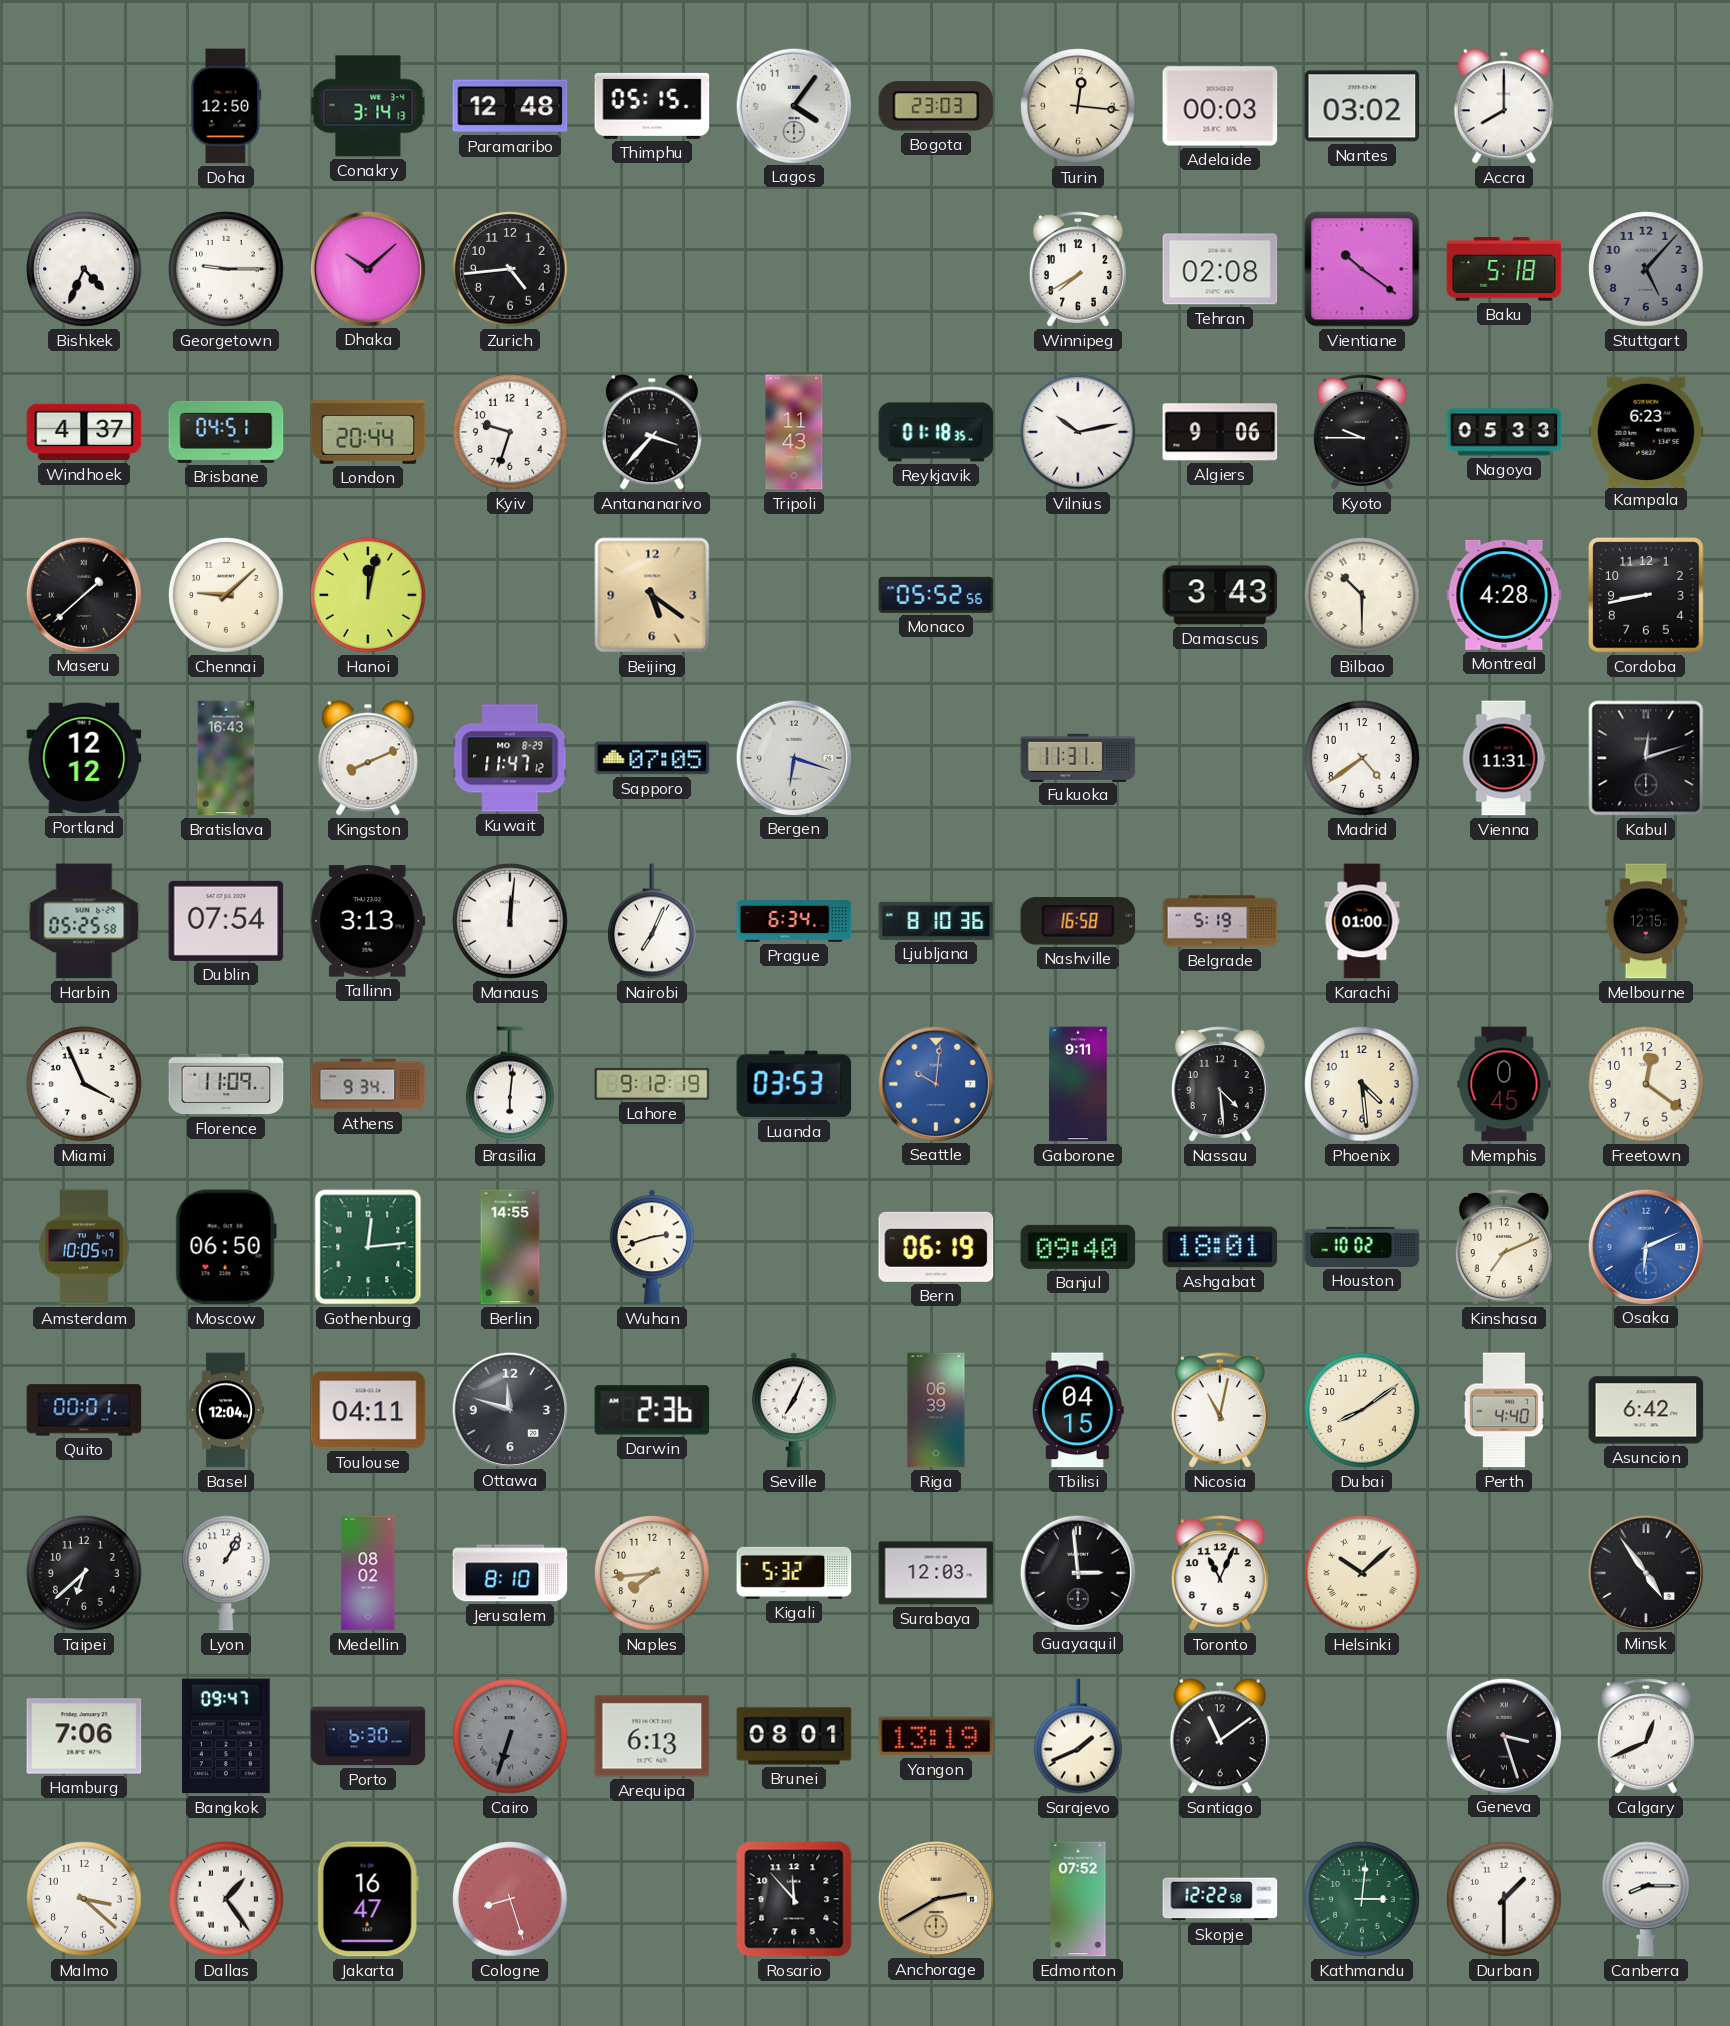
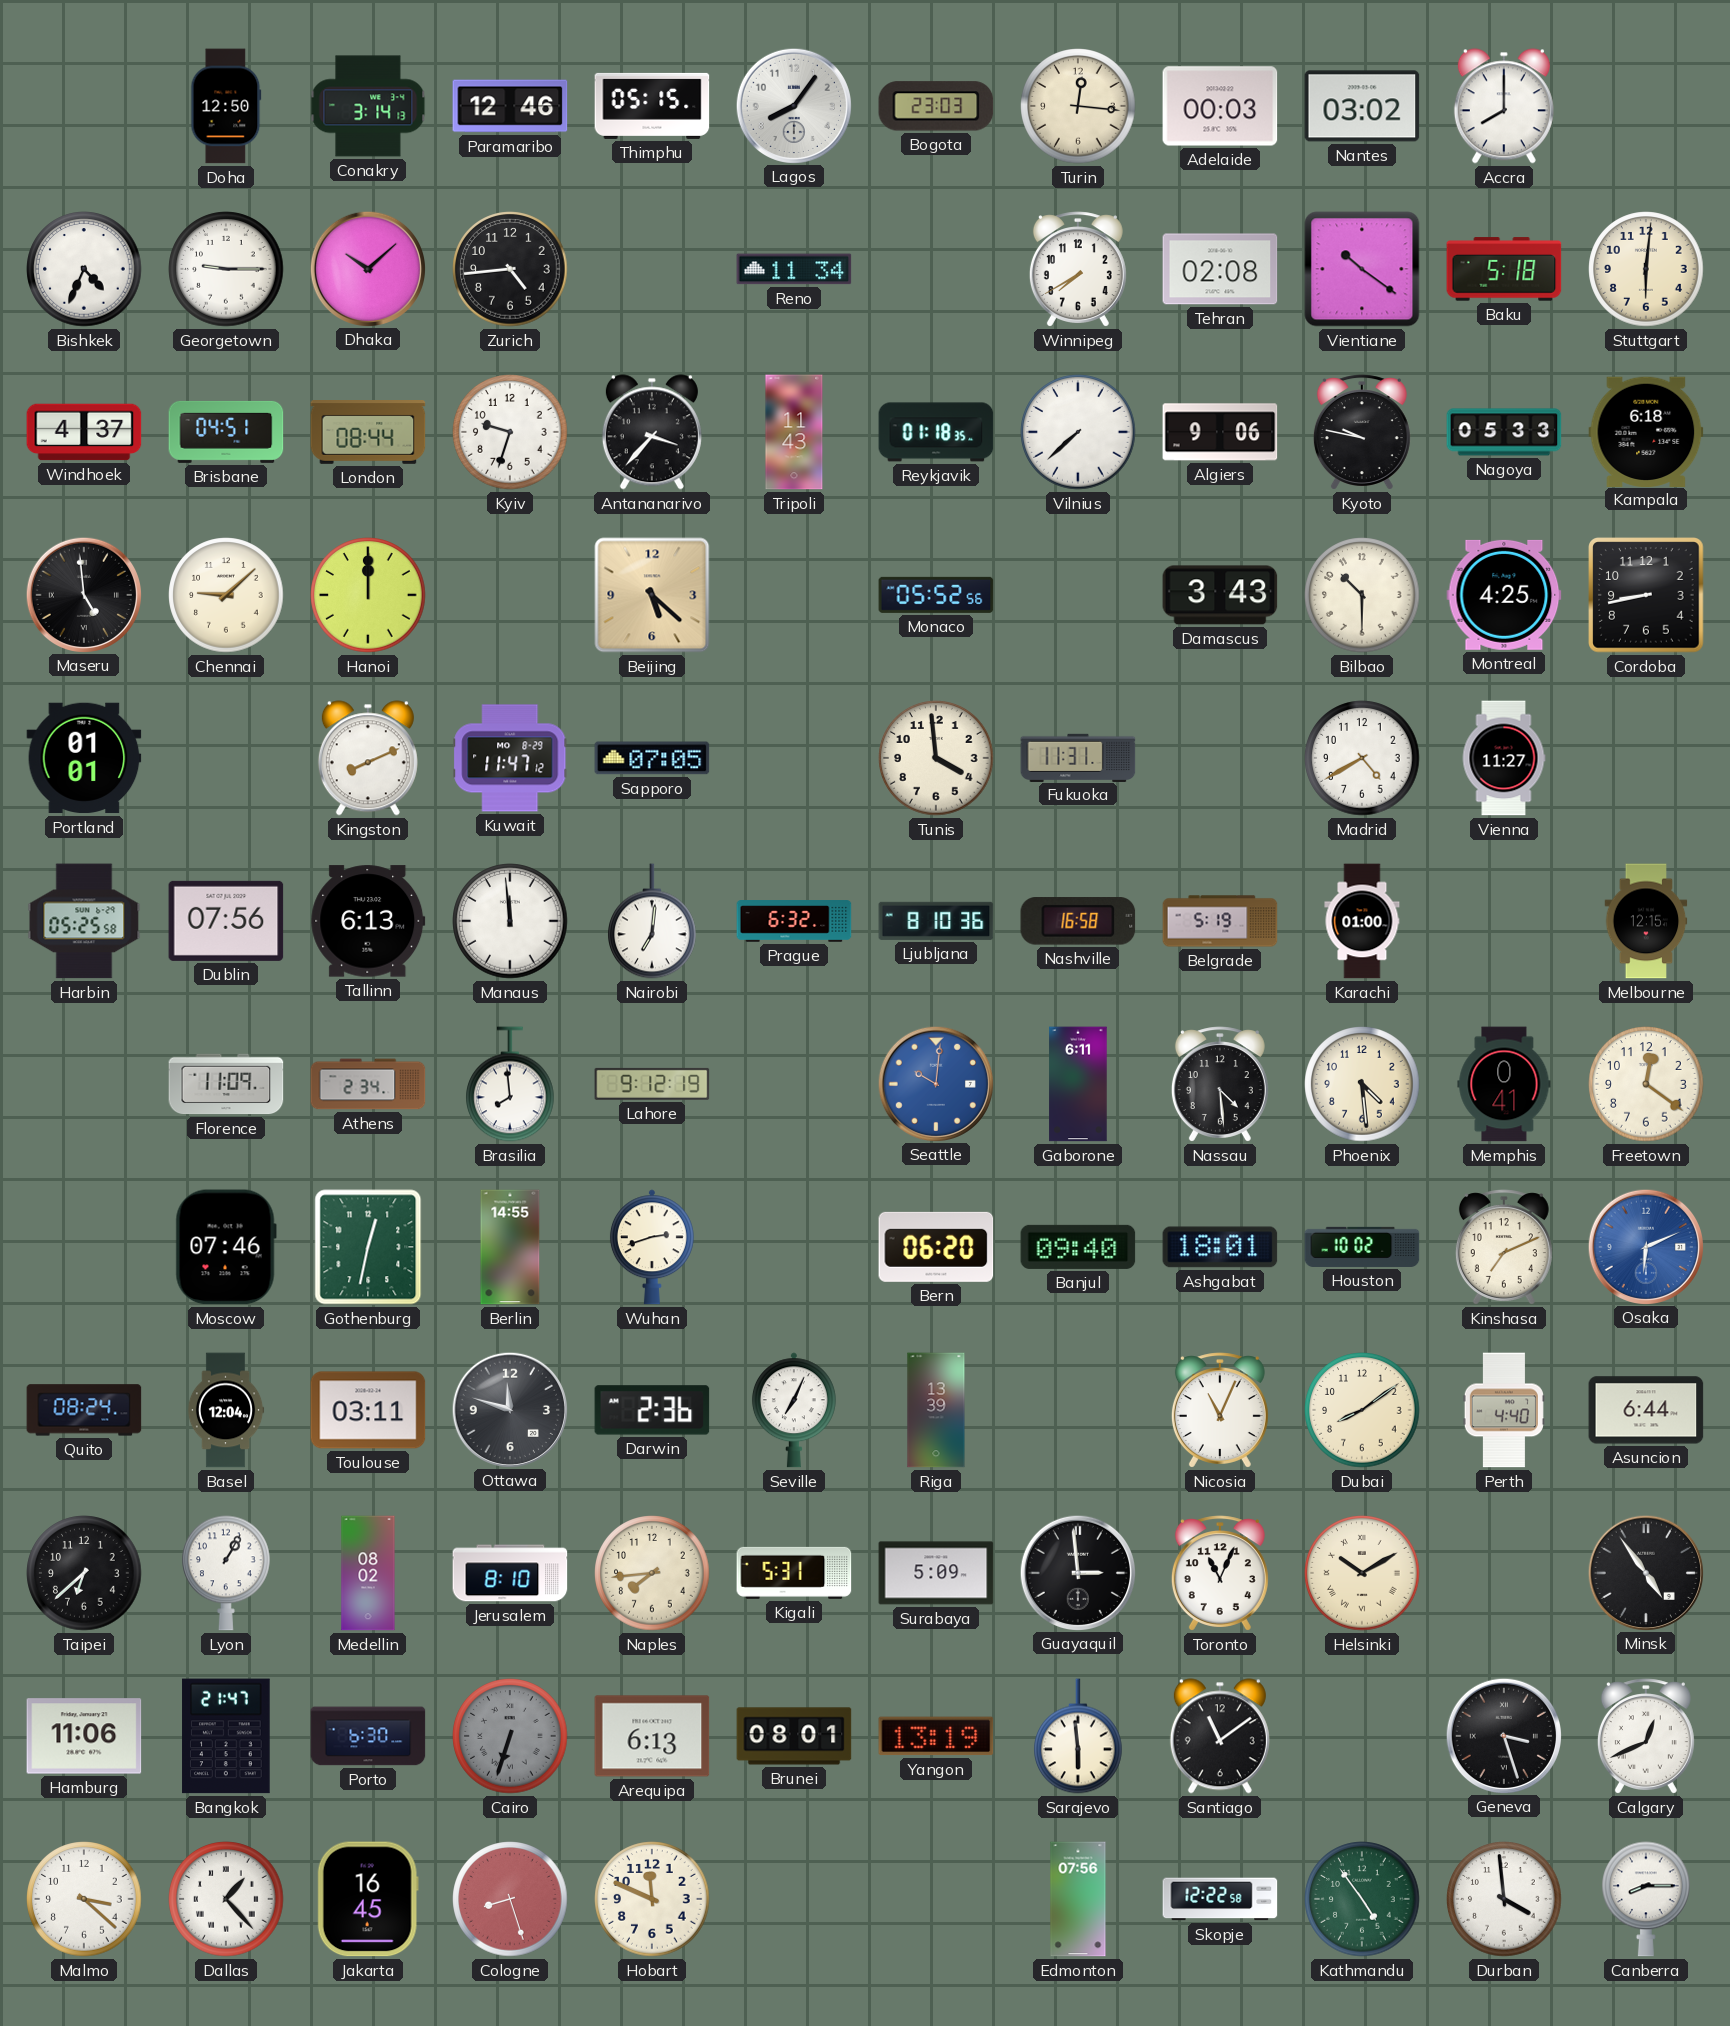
Paramaribo: 12:48 -> 12:46 (510, 106)
Lagos: 4:06 -> 8:06 (793, 105)
Reno: none -> 11:34 (794, 269)
Stuttgart: 5:07 -> 6:01 (1646, 269)
Stuttgart dial: grey -> cream (1646, 269)
London: 20:44 -> 08:44 (368, 433)
Vilnius: 10:13 -> 7:38 (1078, 432)
Kyoto: 9:45 -> 9:47 (1362, 432)
Kampala: 6:23 -> 6:18 (1646, 431)
Maseru: 1:38 -> 4:59 (83, 594)
Hanoi: 12:02 -> 12:00 (368, 595)
Beijing: 5:21 -> 5:22 (652, 595)
Montreal: 4:28 -> 4:25 (1504, 595)
Portland: 12:12 -> 01:01 (84, 758)
Bratislava: 16:43 -> none (226, 758)
Bergen: 6:18 -> none (793, 757)
Tunis: none -> 3:59 (936, 758)
Madrid: 4:39 -> 4:40 (1362, 758)
Vienna: 11:31 -> 11:27 (1504, 758)
Kabul: 12:12 -> none (1646, 758)
Dublin: 07:54 -> 07:56 (226, 921)
Tallinn: 3:13 -> 6:13 (368, 921)
Manaus: 12:01 -> 11:59 (510, 921)
Nairobi: 7:04 -> 7:01 (653, 921)
Prague: 6:34 -> 6:32 (794, 921)
Miami: 3:56 -> none (84, 1084)
Athens: 9:34 -> 2:34 (368, 1084)
Brasilia: 6:01 -> 7:59 (511, 1084)
Luanda: 03:53 -> none (794, 1084)
Gaborone: 9:11 -> 6:11 (1078, 1084)
Memphis: 0:45 -> 0:41 (1504, 1084)
Amsterdam: 10:05 -> none (84, 1247)
Moscow: 06:50 -> 07:46 (226, 1247)
Gothenburg: 12:14 -> 12:32 (368, 1247)
Bern: 06:19 -> 06:20 (936, 1247)
Quito: 00:01 -> 08:24 (84, 1410)
Toulouse: 04:11 -> 03:11 (368, 1410)
Riga: 06:39 -> 13:39 (936, 1410)
Tbilisi: 04:15 -> none (1078, 1410)
Nicosia: 11:02 -> 11:04 (1220, 1410)
Asuncion: 6:42 -> 6:44 (1646, 1410)
Kigali: 5:32 -> 5:31 (794, 1573)
Surabaya: 12:03 -> 5:09 (936, 1573)
Helsinki: 10:08 -> 10:10 (1362, 1573)
Hamburg: 7:06 -> 11:06 (84, 1736)
Bangkok: 09:47 -> 21:47 (226, 1736)
Sarajevo: 1:41 -> 5:59 (1079, 1736)
Dallas: 1:24 -> 1:23 (226, 1899)
Jakarta: 16:47 -> 16:45 (368, 1899)
Hobart: none -> 11:49 (652, 1899)
Rosario: 11:53 -> none (794, 1899)
Anchorage: 2:40 -> none (935, 1898)
Edmonton: 07:52 -> 07:56 (1078, 1899)
Kathmandu: 3:01 -> 4:54 (1362, 1899)
Durban: 1:30 -> 3:59 (1504, 1899)
